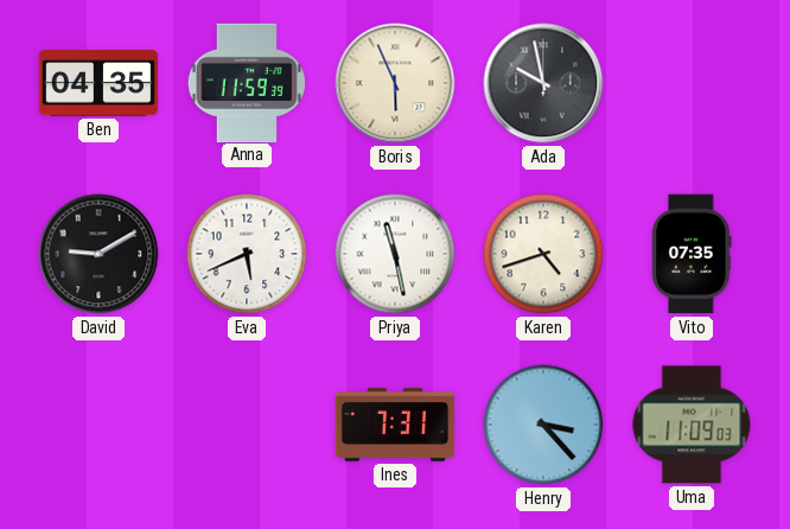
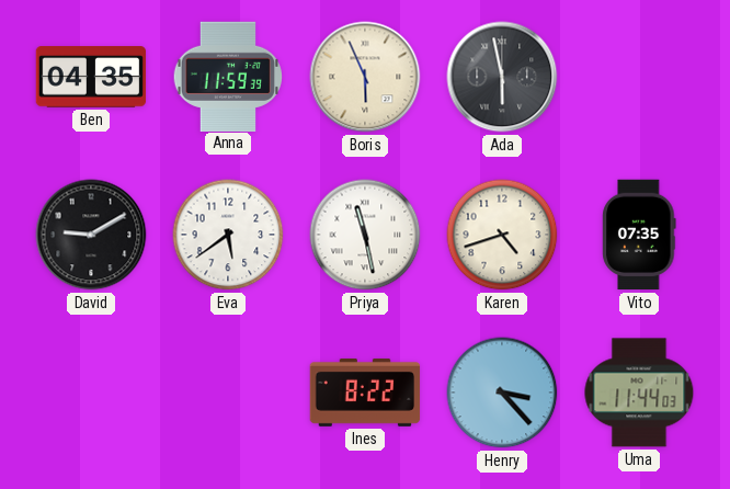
Ada: 9:58 -> 5:58 (502, 77)
Eva: 5:41 -> 5:39 (228, 235)
Ines: 7:31 -> 8:22 (365, 393)
Uma: 11:09 -> 11:44 (639, 393)
